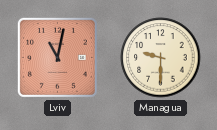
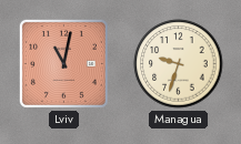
Managua: 9:30 -> 9:33 (179, 64)
